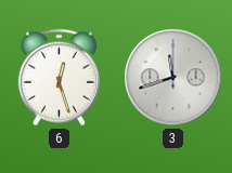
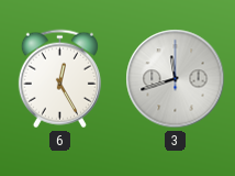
6: 12:27 -> 12:25 (59, 79)
